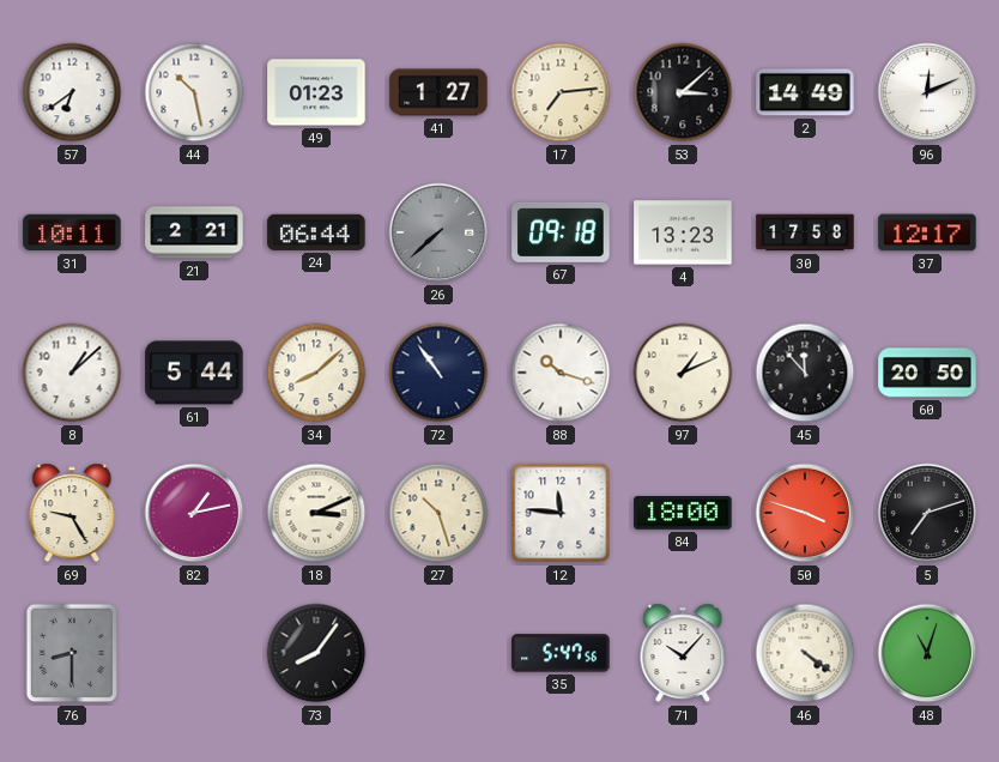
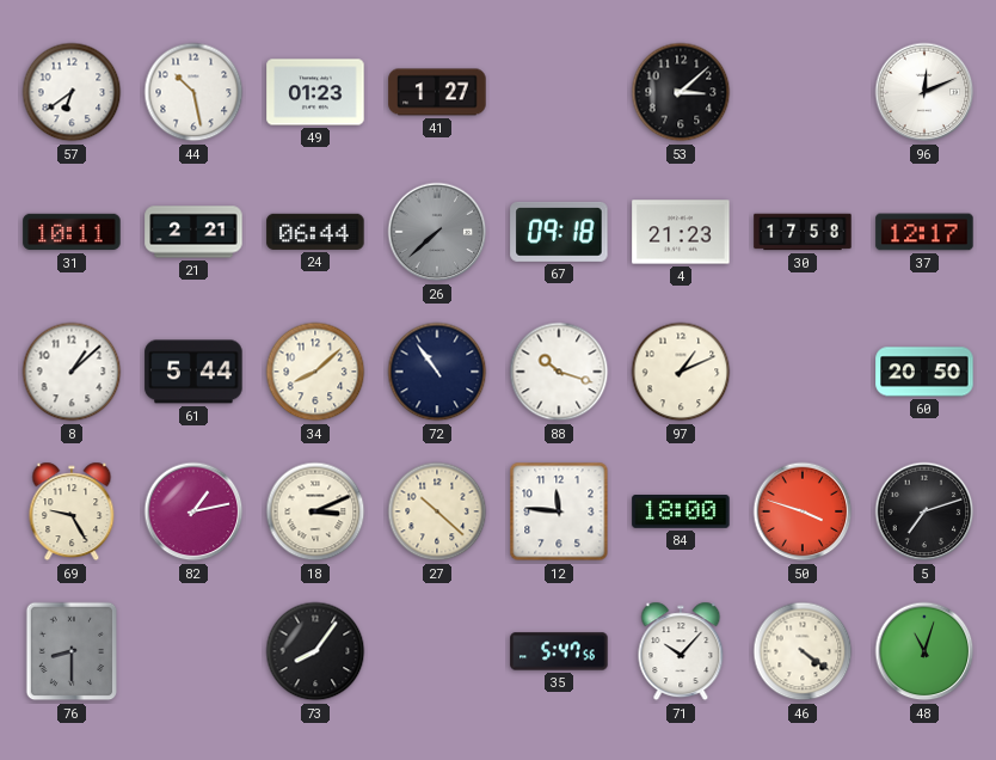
17: 7:14 -> none (561, 92)
2: 14:49 -> none (805, 92)
4: 13:23 -> 21:23 (681, 232)
45: 11:53 -> none (805, 373)
27: 10:27 -> 10:22 (437, 511)
